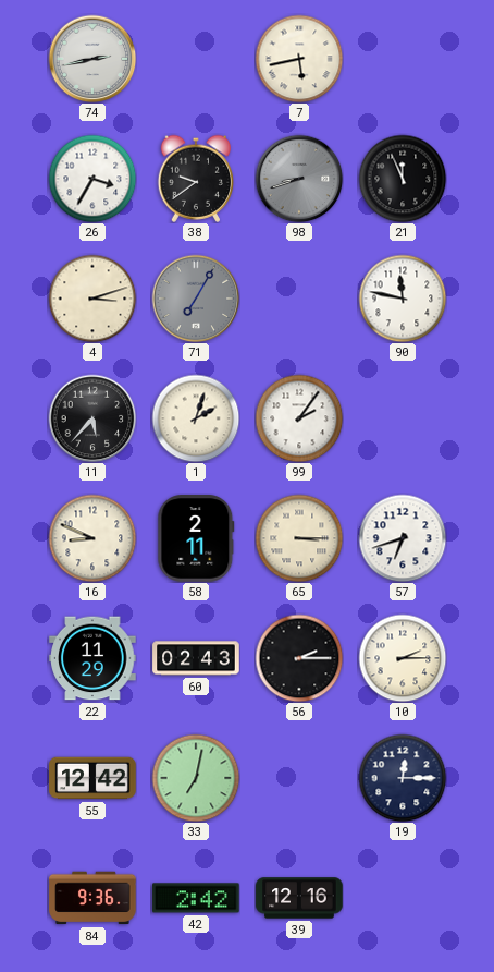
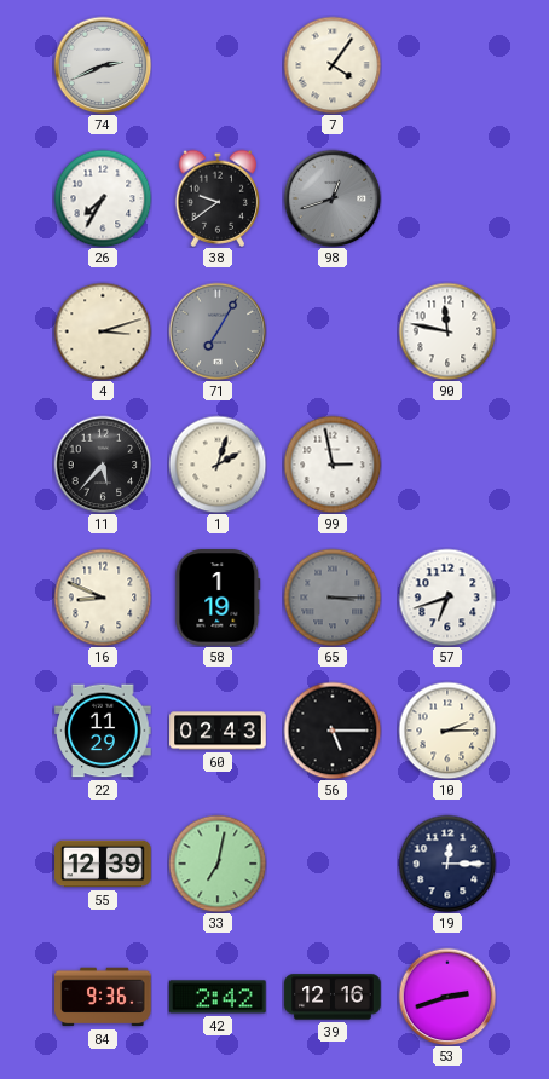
74: 2:43 -> 2:41 (103, 65)
7: 5:43 -> 4:06 (333, 65)
26: 3:35 -> 7:35 (103, 198)
98: 8:42 -> 12:42 (333, 198)
21: 11:56 -> none (403, 179)
99: 2:06 -> 2:58 (333, 465)
58: 2:11 -> 1:19 (218, 598)
65 dial: cream -> grey (333, 598)
56: 2:15 -> 5:15 (333, 731)
55: 12:42 -> 12:39 (103, 864)
53: none -> 2:42 (447, 997)
